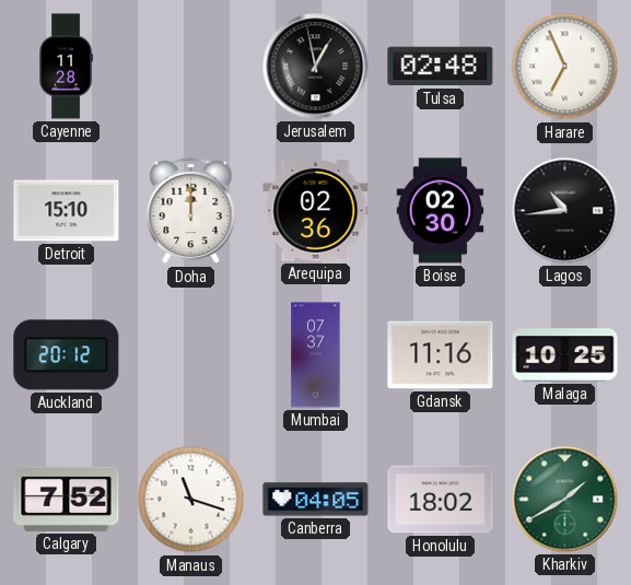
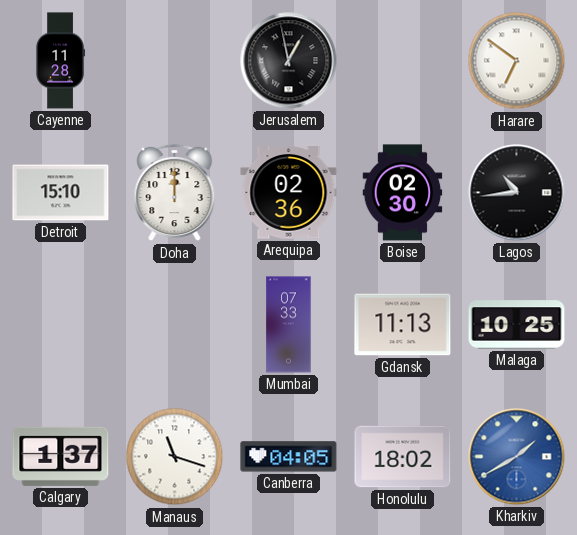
Tulsa: 02:48 -> none (441, 67)
Harare: 6:56 -> 6:51 (517, 61)
Auckland: 20:12 -> none (67, 355)
Mumbai: 07:37 -> 07:33 (289, 325)
Gdansk: 11:16 -> 11:13 (403, 325)
Calgary: 7:52 -> 1:37 (61, 456)
Kharkiv dial: green -> blue (517, 457)
